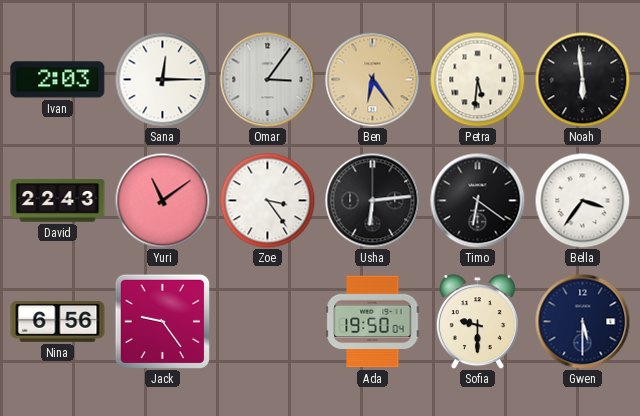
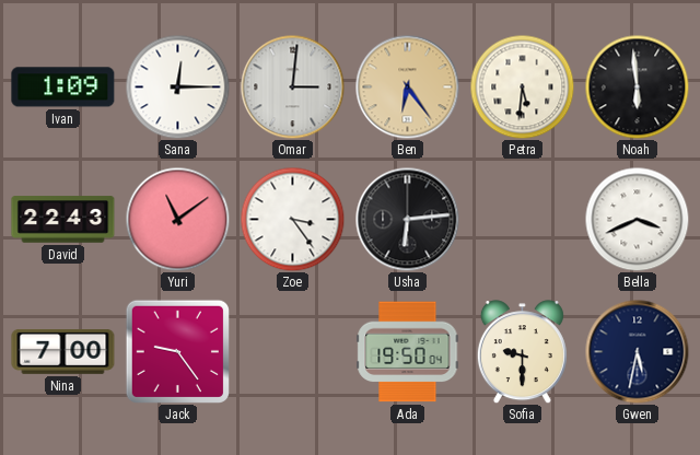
Ivan: 2:03 -> 1:09 (63, 87)
Omar: 3:06 -> 3:01 (292, 86)
Timo: 6:21 -> none (477, 200)
Bella: 3:36 -> 3:41 (637, 219)
Nina: 6:56 -> 7:00 (63, 352)
Gwen: 5:30 -> 5:32 (637, 351)
